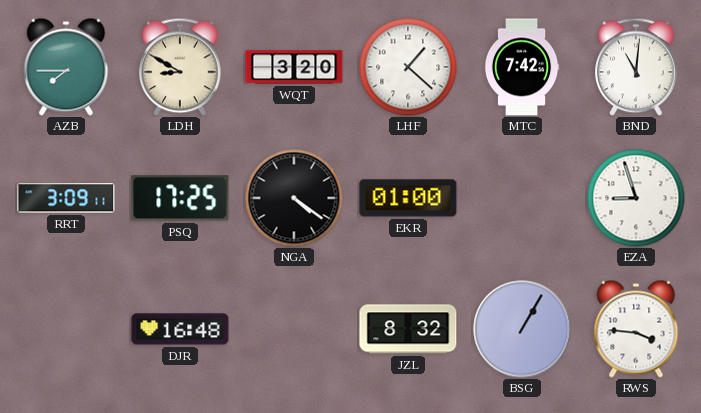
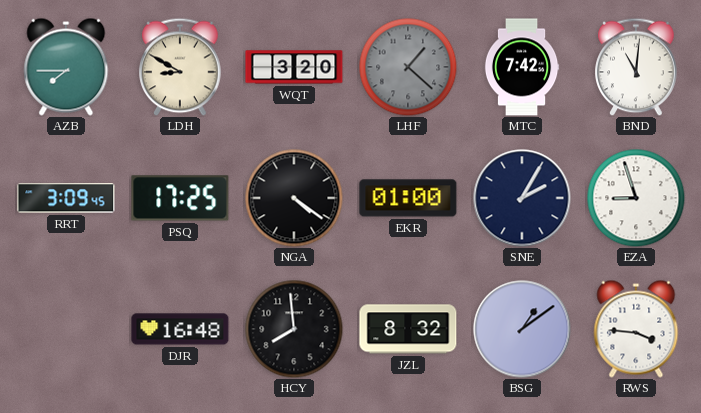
LHF dial: white -> grey (408, 67)
RRT: 3:09:11 -> 3:09:45 (66, 198)
SNE: none -> 2:05 (522, 198)
HCY: none -> 7:59 (294, 329)
BSG: 1:05 -> 1:09 (522, 329)
